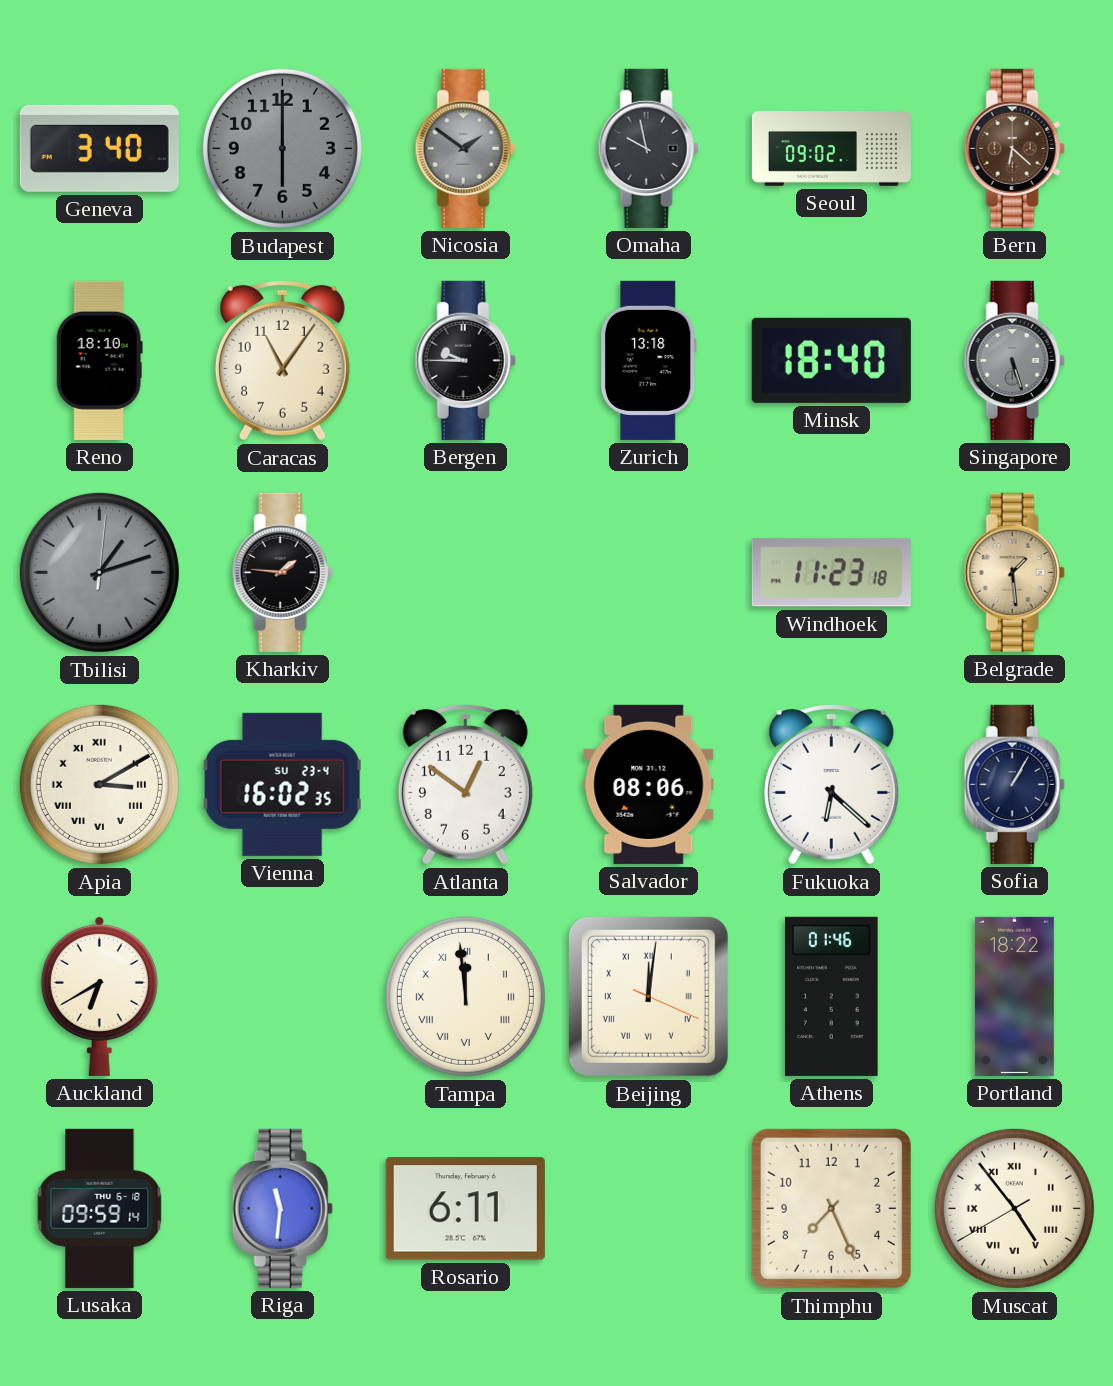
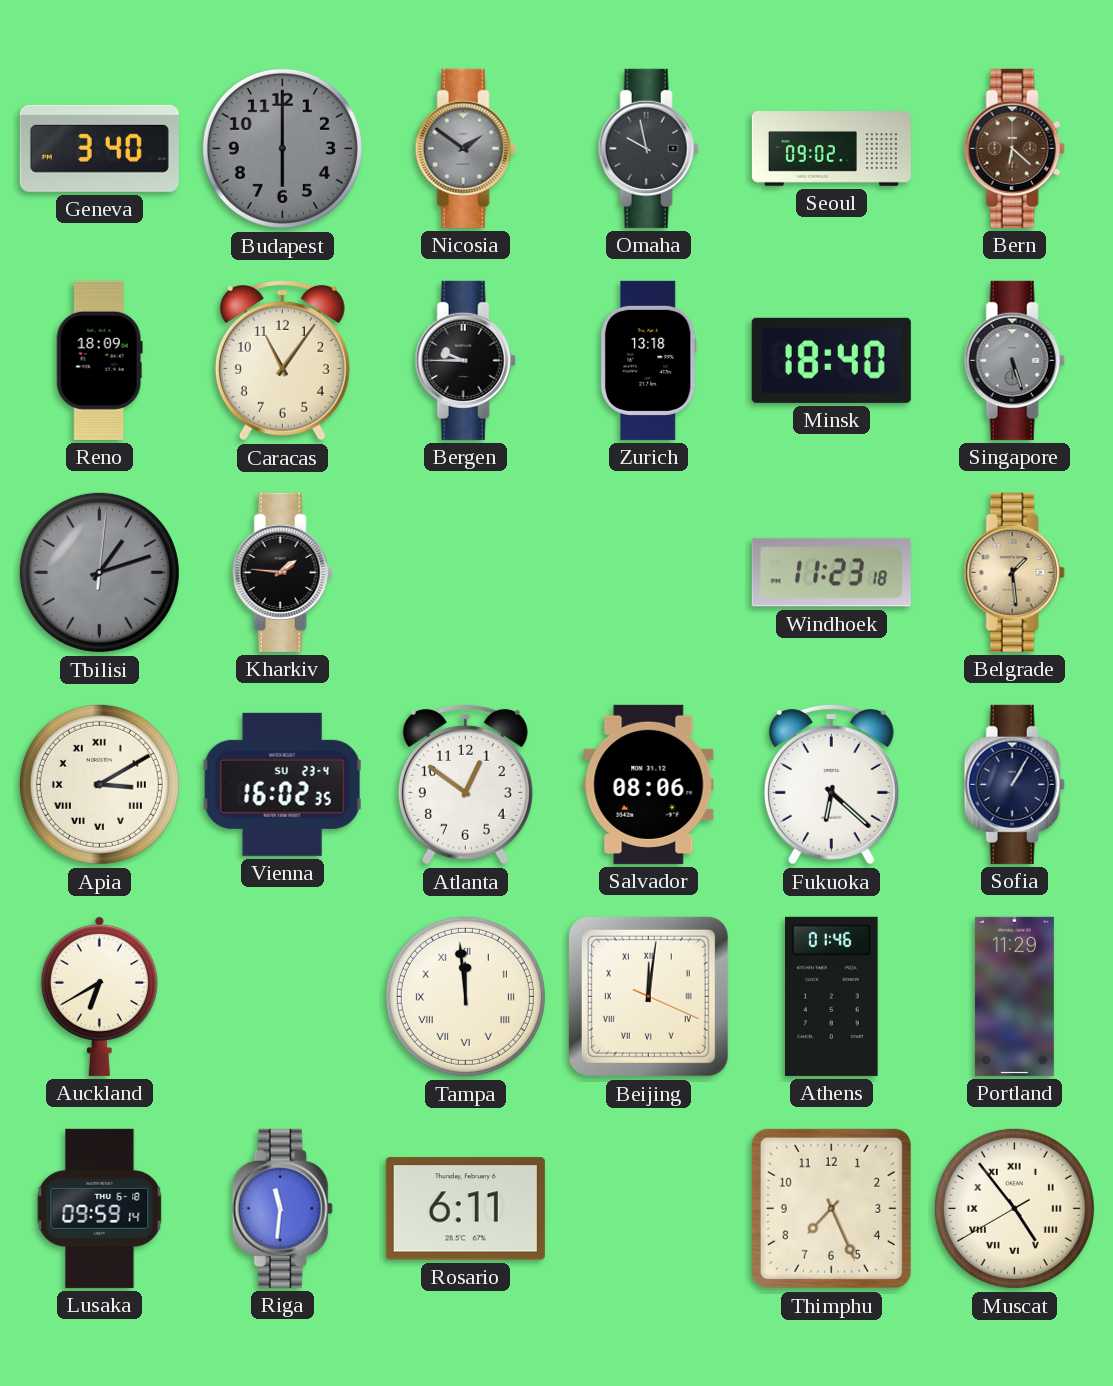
Reno: 18:10 -> 18:09 (99, 360)
Portland: 18:22 -> 11:29 (1014, 996)
